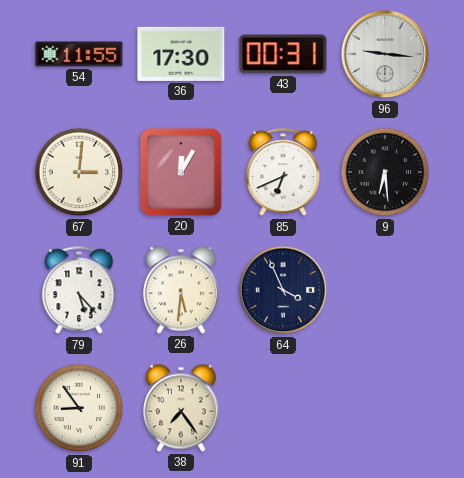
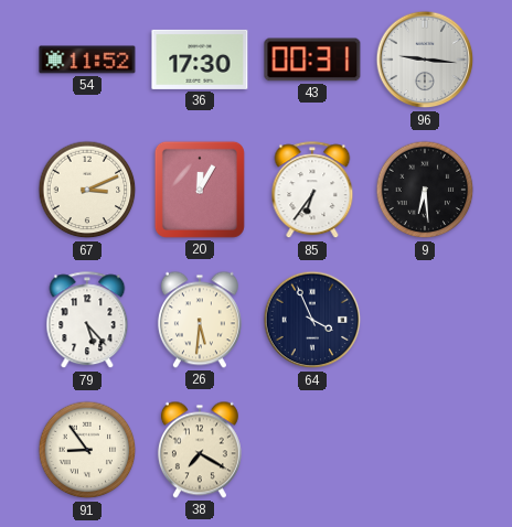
54: 11:55 -> 11:52 (87, 60)
67: 3:01 -> 3:11 (87, 190)
85: 6:41 -> 6:36 (312, 191)
38: 7:24 -> 7:20 (200, 450)
